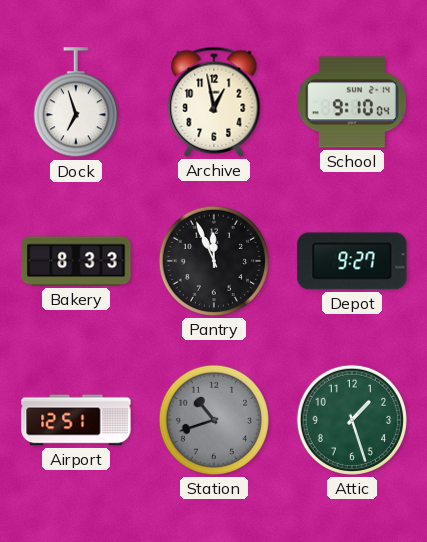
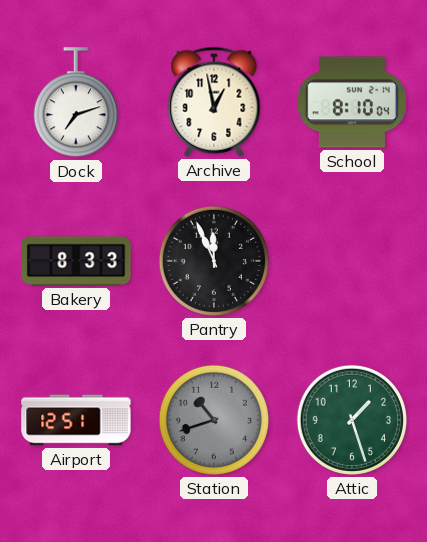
Dock: 6:57 -> 7:12 (76, 103)
School: 9:10 -> 8:10 (352, 102)
Depot: 9:27 -> none (352, 261)
